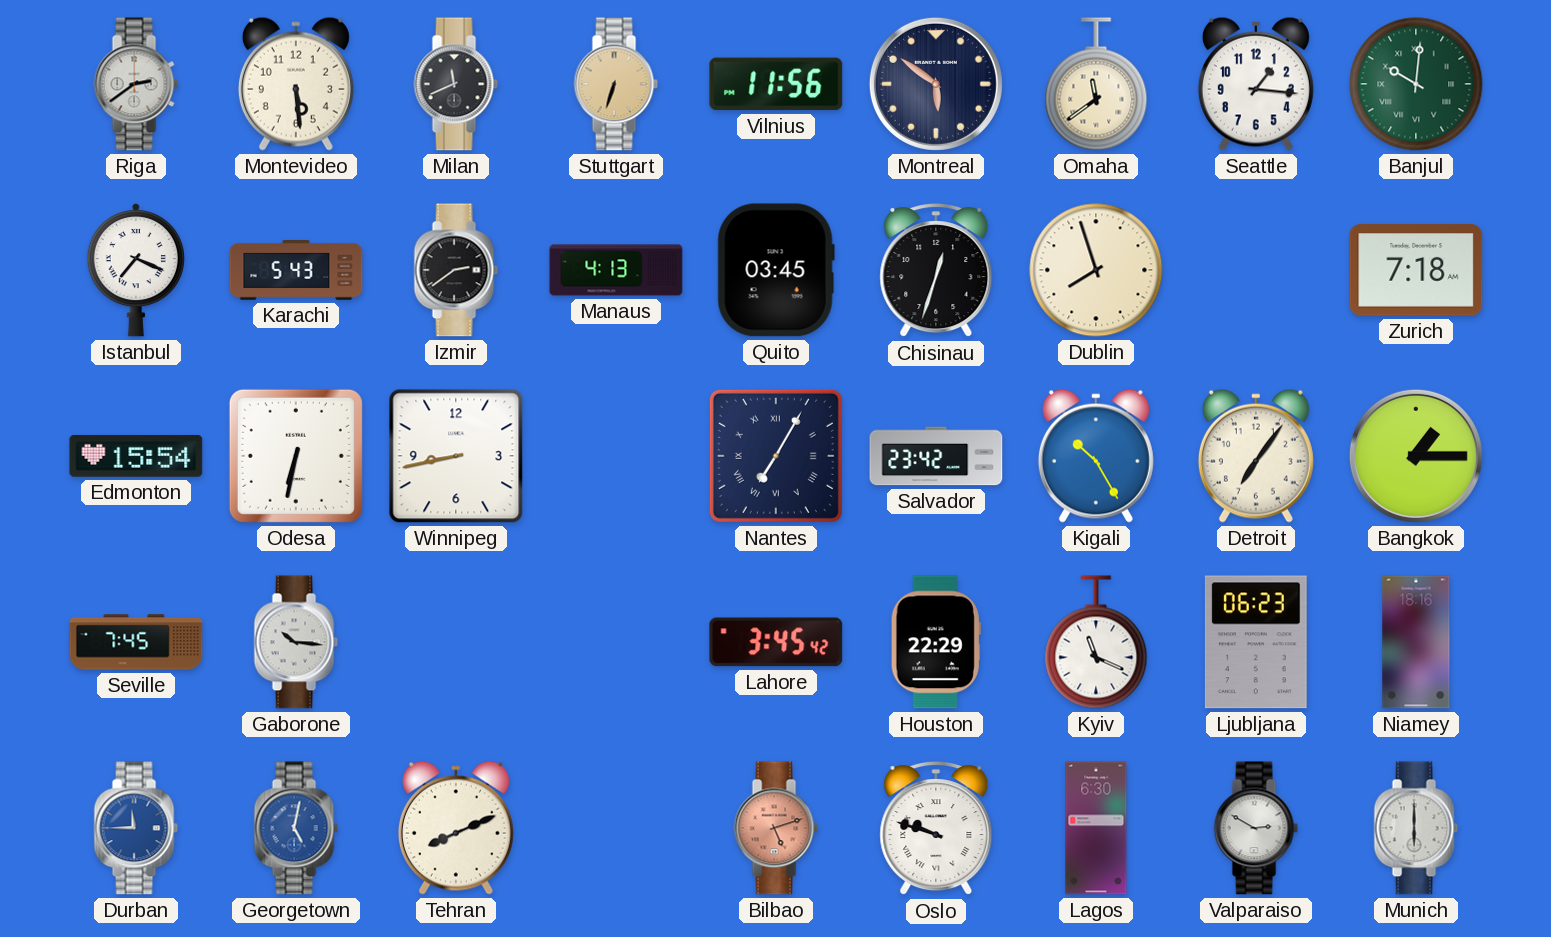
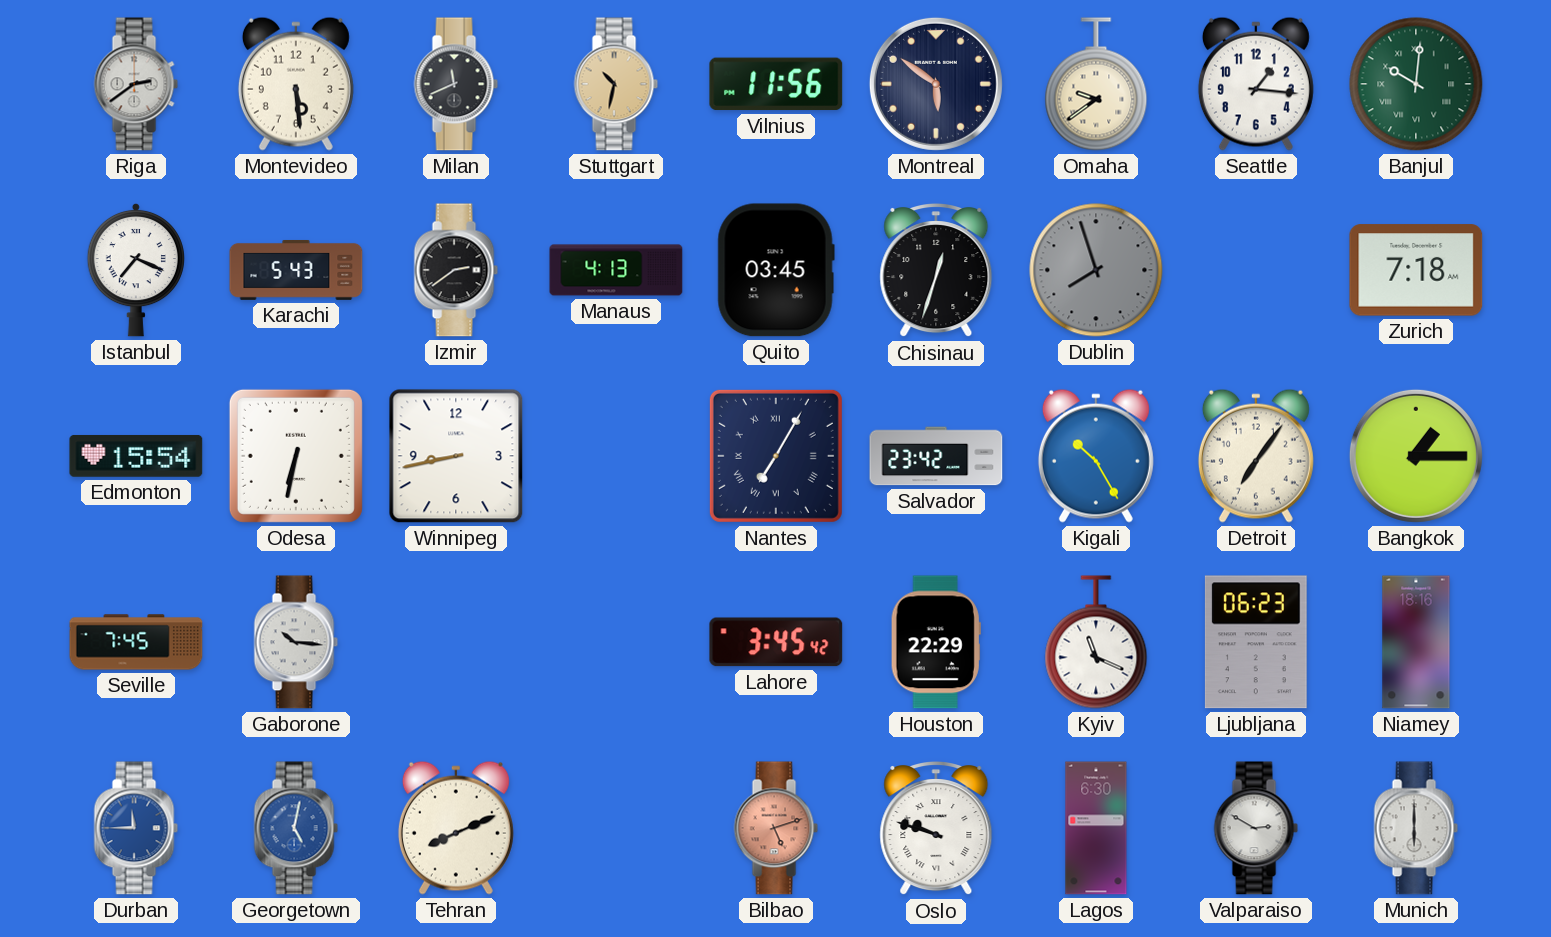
Stuttgart: 6:33 -> 10:32 (616, 84)
Omaha: 11:39 -> 9:39 (1096, 84)
Dublin dial: cream -> grey (1096, 270)
